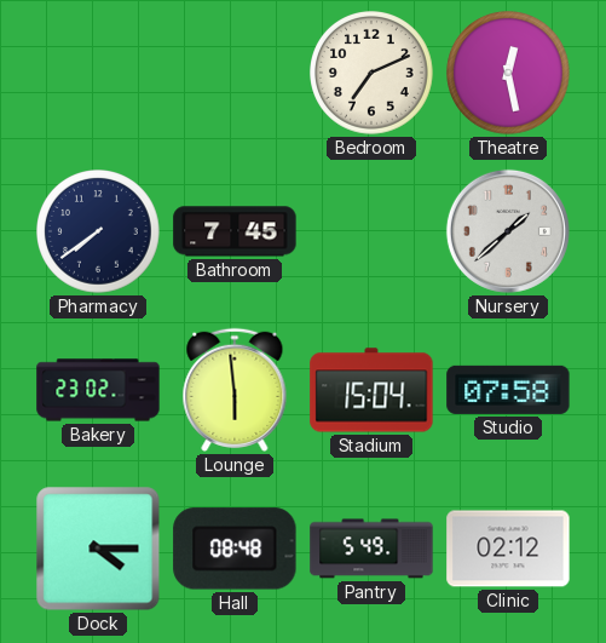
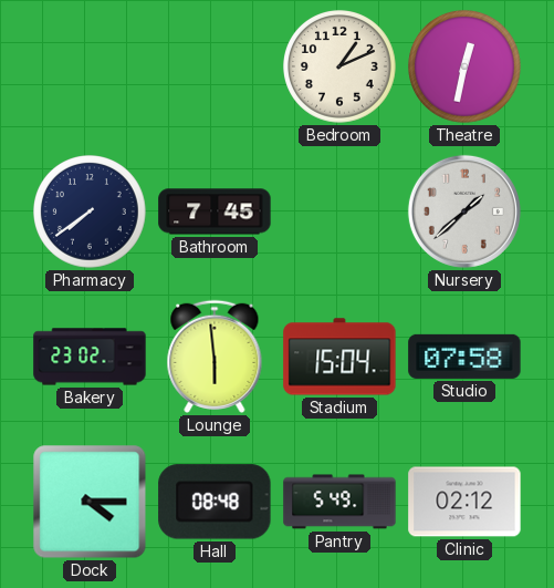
Bedroom: 7:11 -> 1:11 (341, 68)
Theatre: 12:28 -> 12:32 (466, 68)
